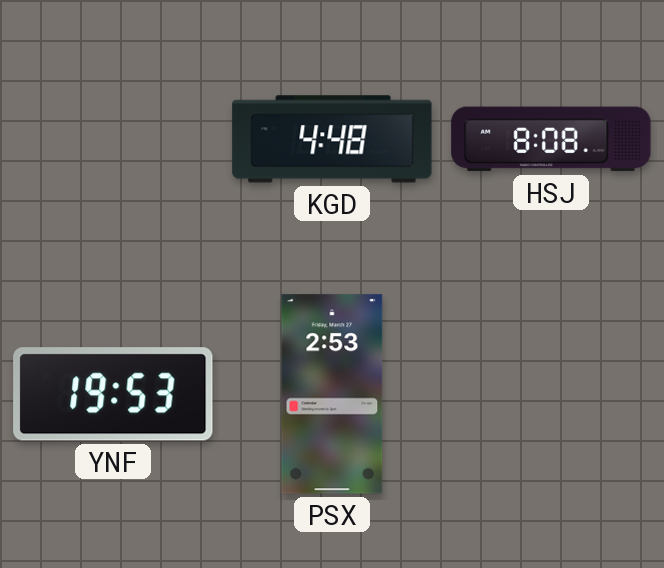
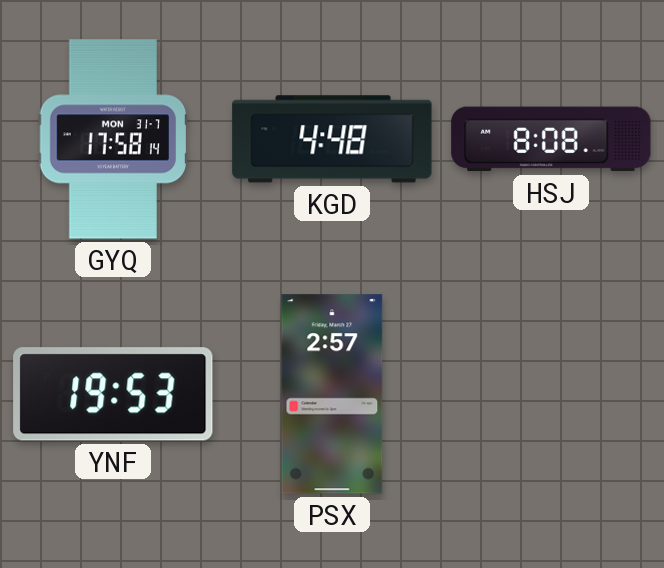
GYQ: none -> 17:58 (112, 139)
PSX: 2:53 -> 2:57 (332, 394)
